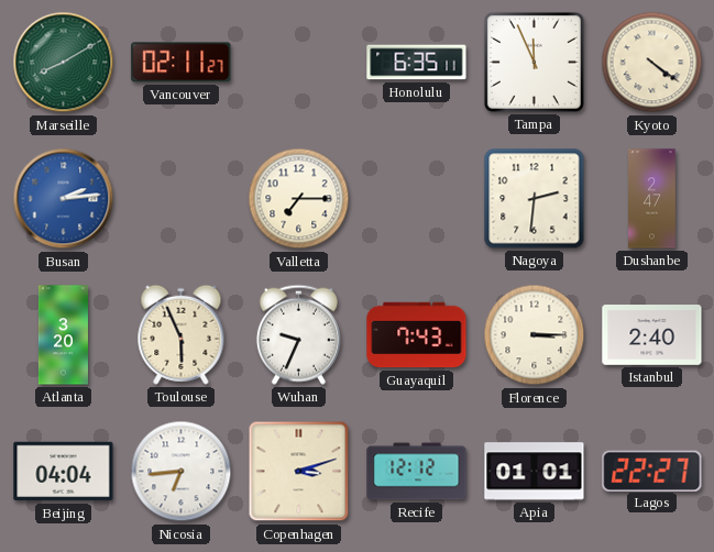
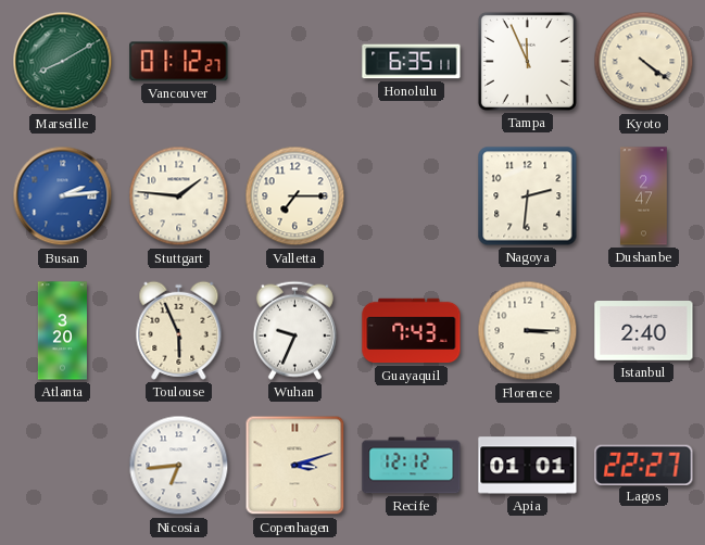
Vancouver: 02:11 -> 01:12 (179, 62)
Stuttgart: none -> 1:46 (179, 197)
Beijing: 04:04 -> none (64, 472)
